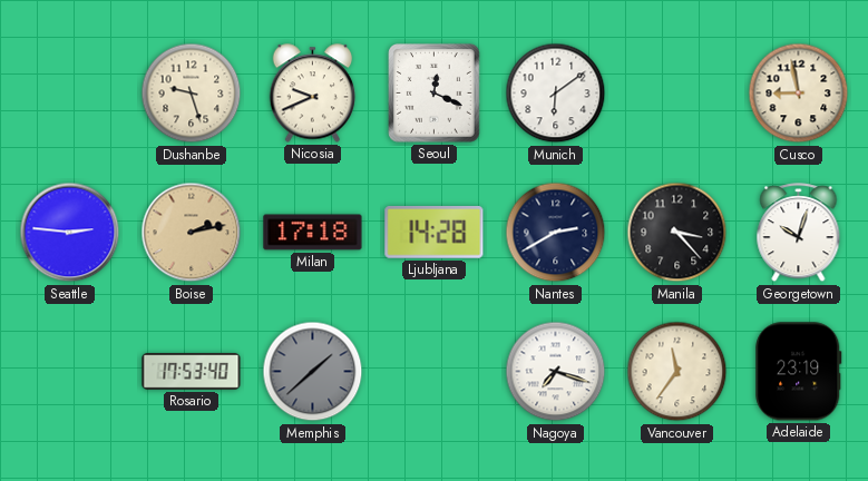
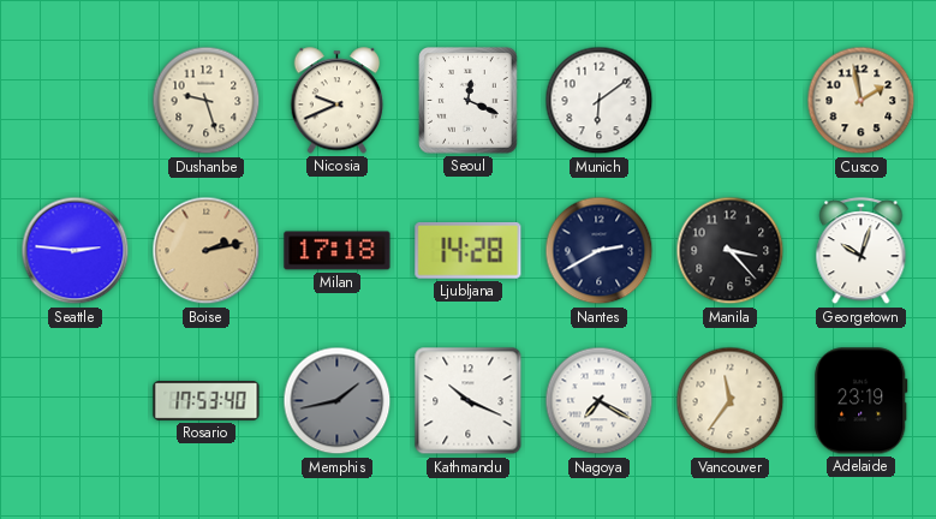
Cusco: 8:58 -> 1:58 (862, 101)
Memphis: 1:38 -> 1:43 (338, 401)
Kathmandu: none -> 10:19 (469, 401)
Nagoya: 7:18 -> 7:20 (600, 401)
